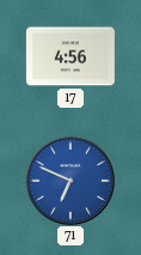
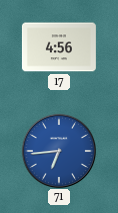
71: 6:49 -> 6:44 (58, 150)
